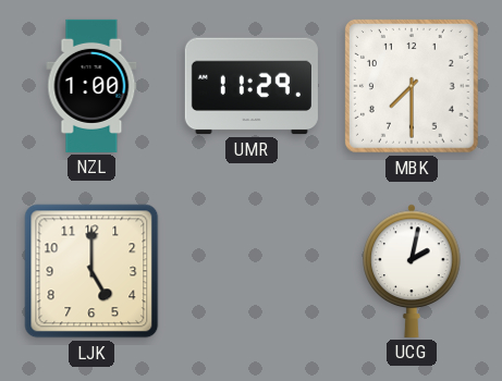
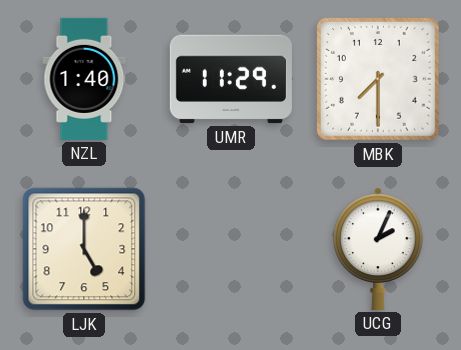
NZL: 1:00 -> 1:40 (84, 79)
UCG: 2:02 -> 2:04 (378, 249)
